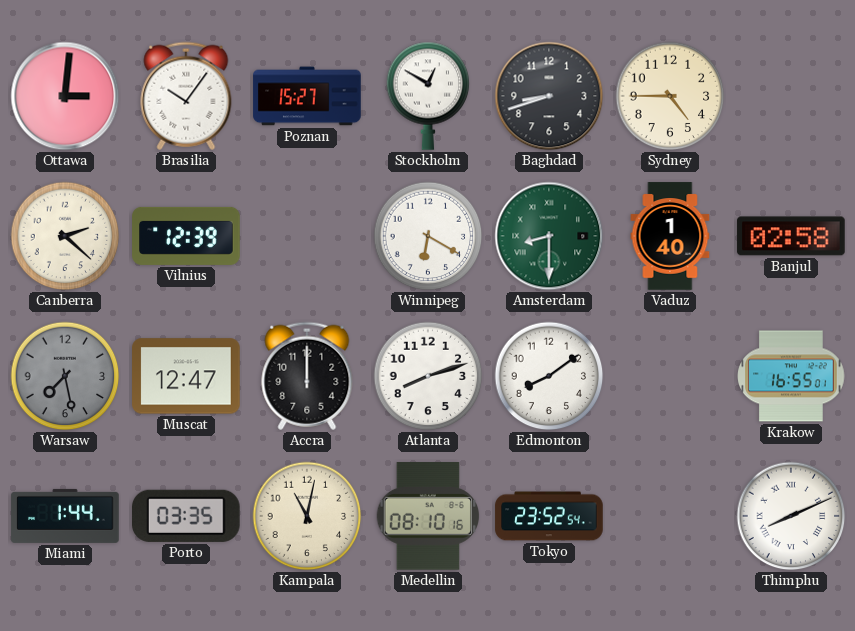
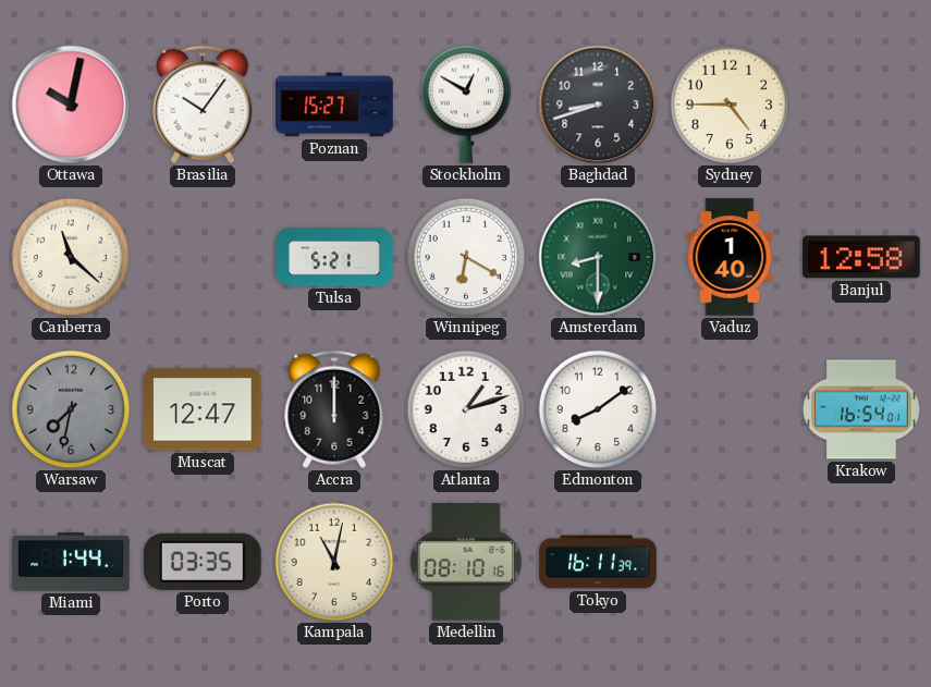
Ottawa: 3:01 -> 10:02 (71, 105)
Canberra: 2:22 -> 11:22 (71, 257)
Vilnius: 12:39 -> none (186, 236)
Tulsa: none -> 5:21 (334, 257)
Banjul: 02:58 -> 12:58 (861, 257)
Warsaw: 7:28 -> 7:32 (71, 409)
Atlanta: 8:12 -> 1:12 (466, 409)
Krakow: 16:55 -> 16:54 (861, 409)
Tokyo: 23:52 -> 16:11 (598, 562)
Thimphu: 8:11 -> none (791, 516)
